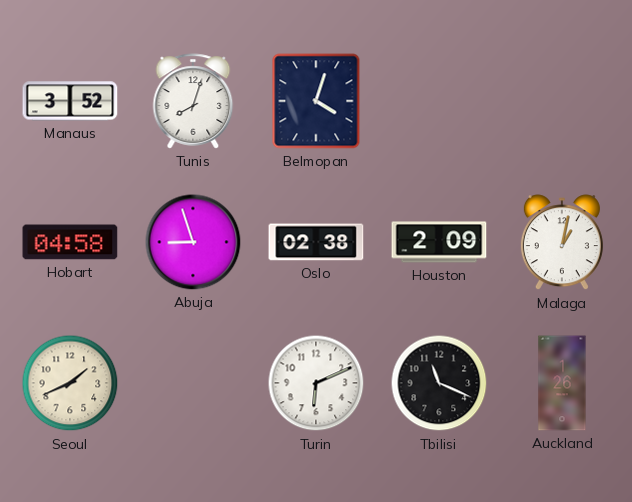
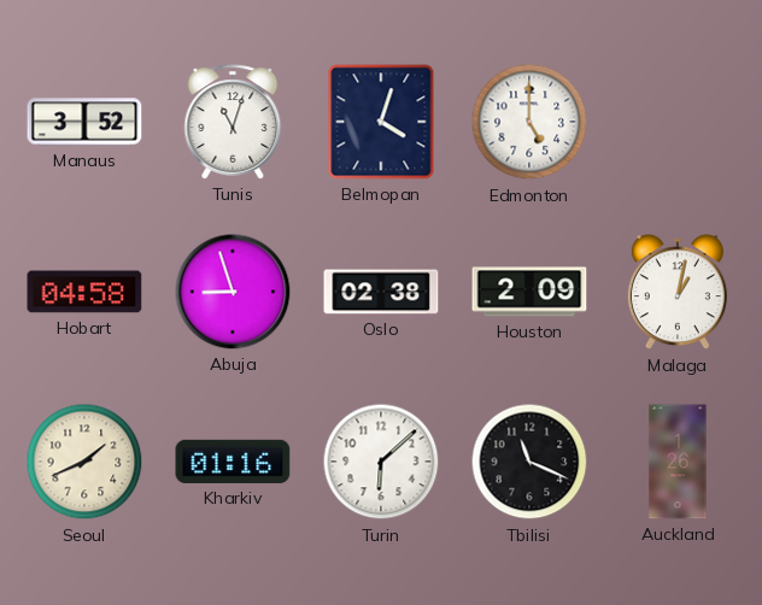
Tunis: 8:03 -> 11:03 (233, 122)
Edmonton: none -> 5:00 (529, 122)
Kharkiv: none -> 01:16 (233, 462)
Turin: 6:11 -> 6:08 (381, 462)
